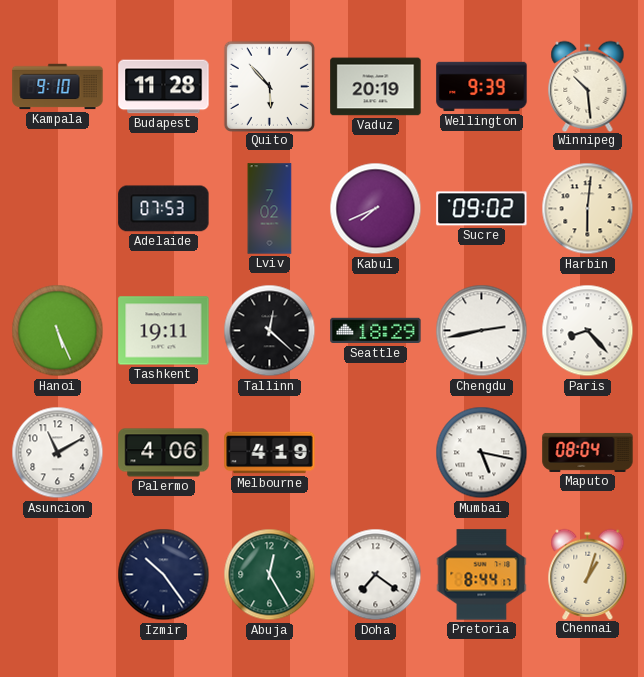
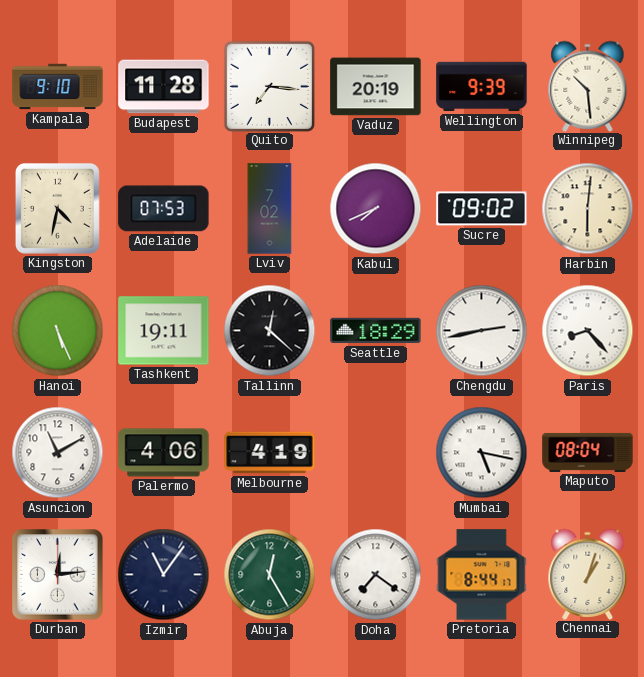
Quito: 5:53 -> 7:16 (269, 86)
Kingston: none -> 4:32 (57, 208)
Durban: none -> 12:14 (58, 575)
Izmir: 10:24 -> 11:06 (164, 575)
